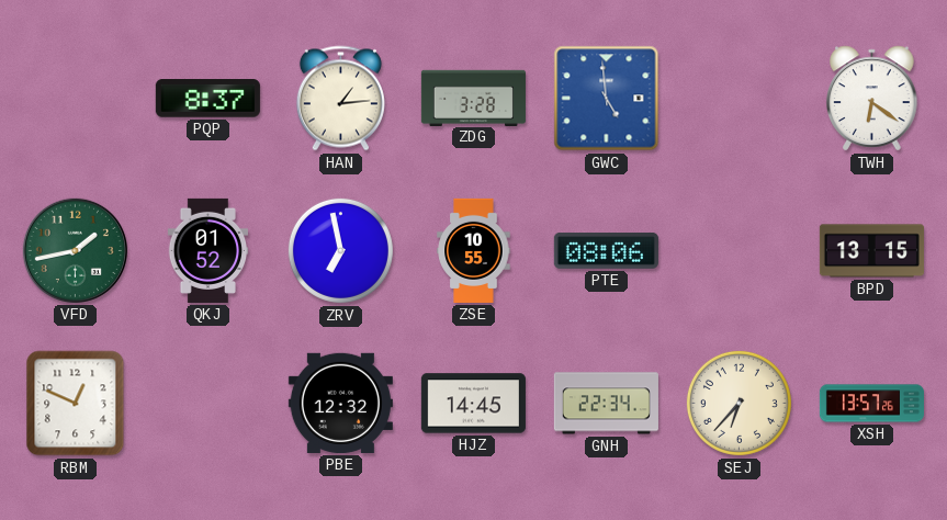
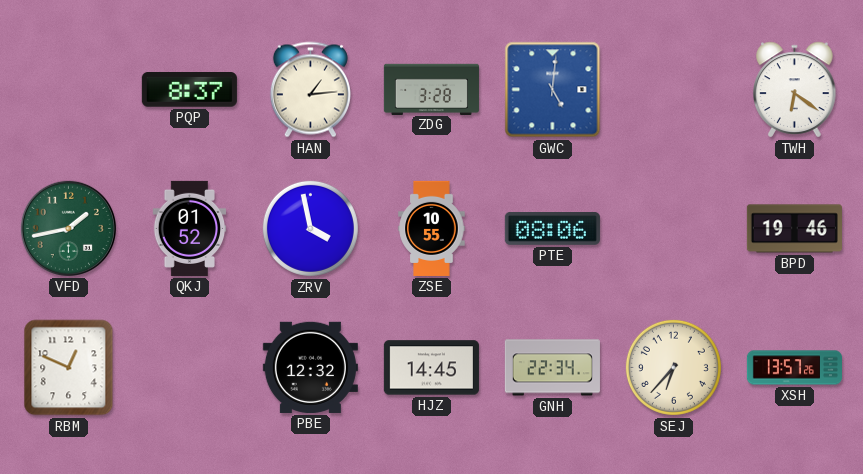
GWC: 4:59 -> 5:01 (553, 90)
ZRV: 6:58 -> 3:58 (310, 228)
BPD: 13:15 -> 19:46 (794, 229)
